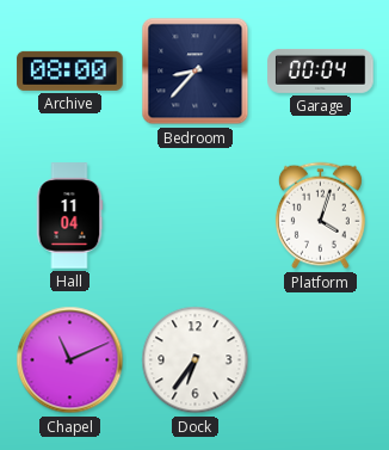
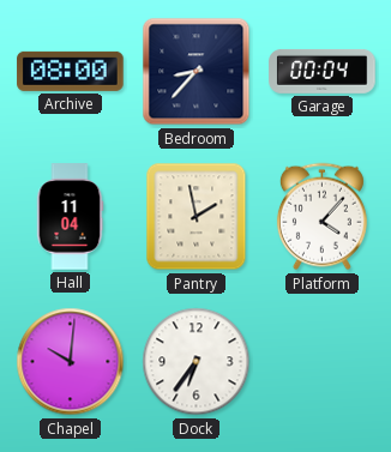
Pantry: none -> 1:58 (197, 217)
Platform: 4:03 -> 4:07 (321, 217)
Chapel: 11:11 -> 10:01 (71, 362)
